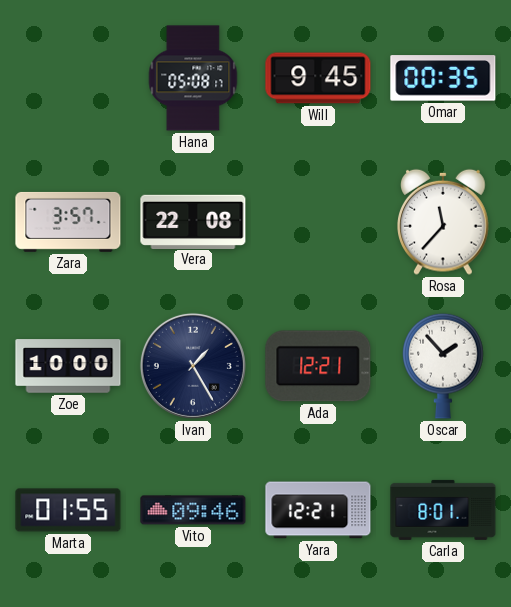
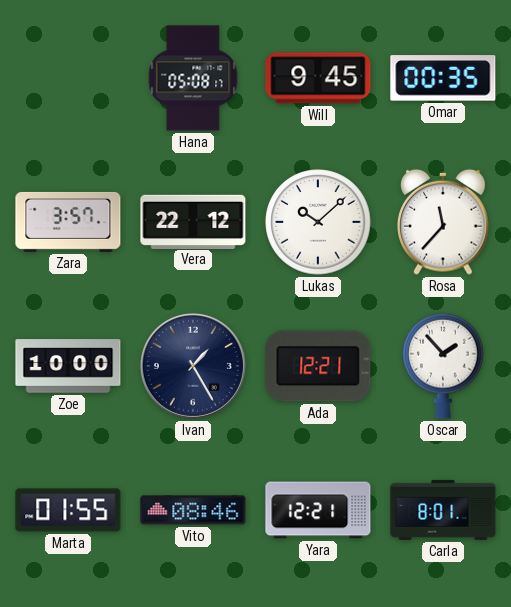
Vera: 22:08 -> 22:12 (193, 221)
Lukas: none -> 10:08 (318, 222)
Vito: 09:46 -> 08:46 (193, 510)
